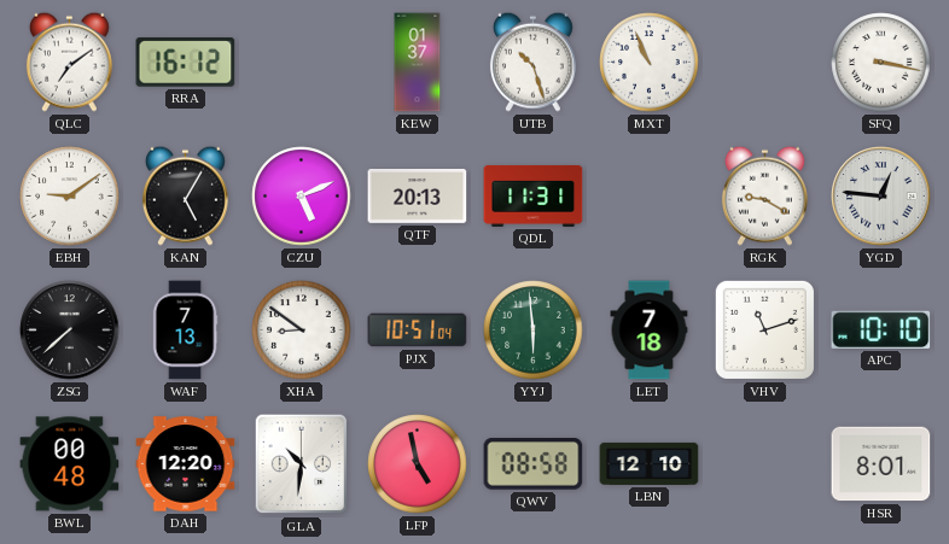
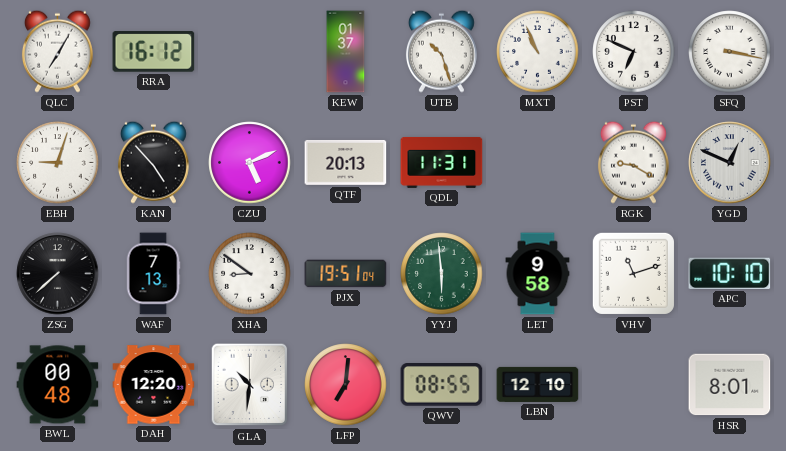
QLC: 7:09 -> 7:05 (57, 51)
PST: none -> 6:49 (634, 52)
EBH: 9:09 -> 9:03 (58, 163)
KAN: 5:05 -> 4:53 (153, 162)
YGD: 12:46 -> 12:49 (730, 163)
PJX: 10:51 -> 19:51 (346, 274)
LET: 7:18 -> 9:58 (538, 274)
LFP: 4:58 -> 7:01 (346, 385)
QWV: 08:58 -> 08:55 (442, 385)
